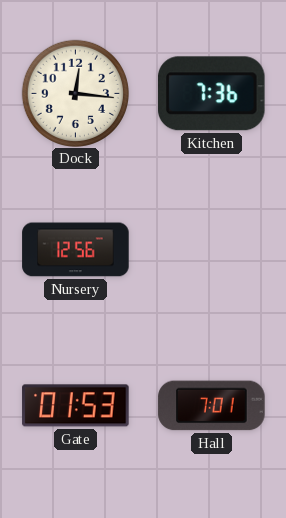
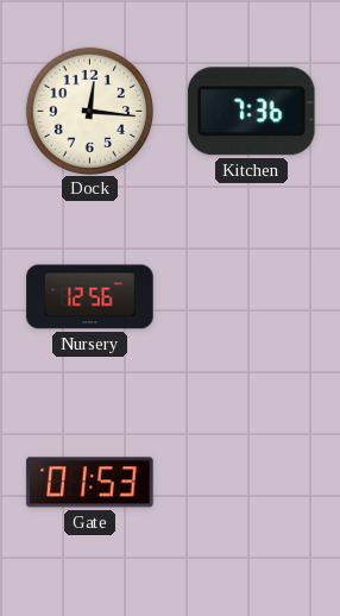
Hall: 7:01 -> none (212, 406)
